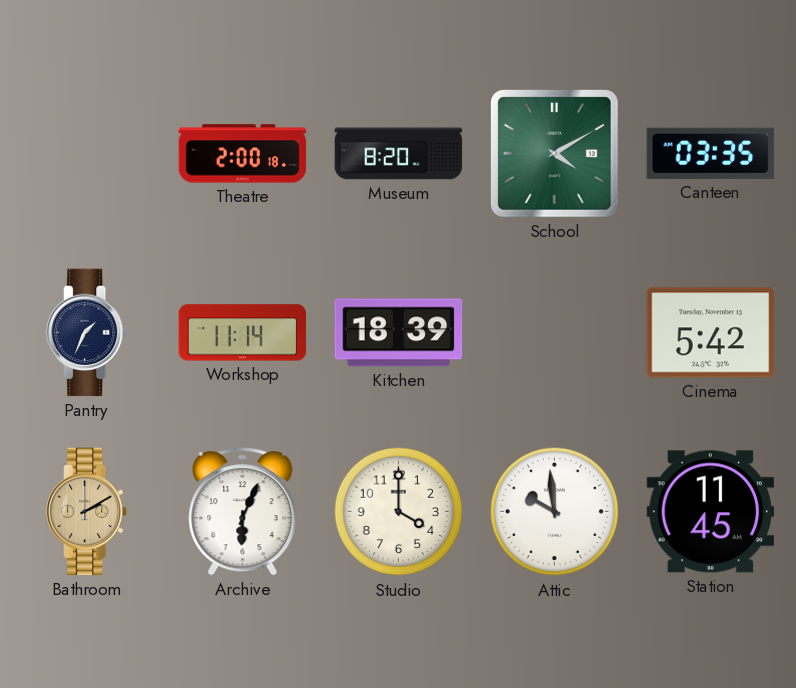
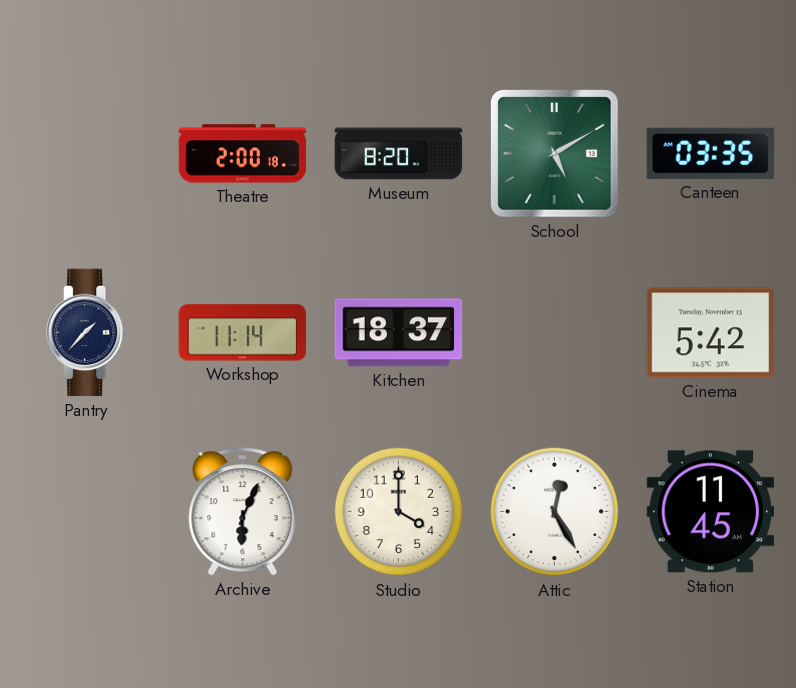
School: 4:10 -> 5:10 (555, 154)
Pantry: 1:34 -> 1:37 (88, 333)
Kitchen: 18:39 -> 18:37 (399, 333)
Bathroom: 2:10 -> none (88, 512)
Attic: 9:59 -> 12:25 (555, 512)
